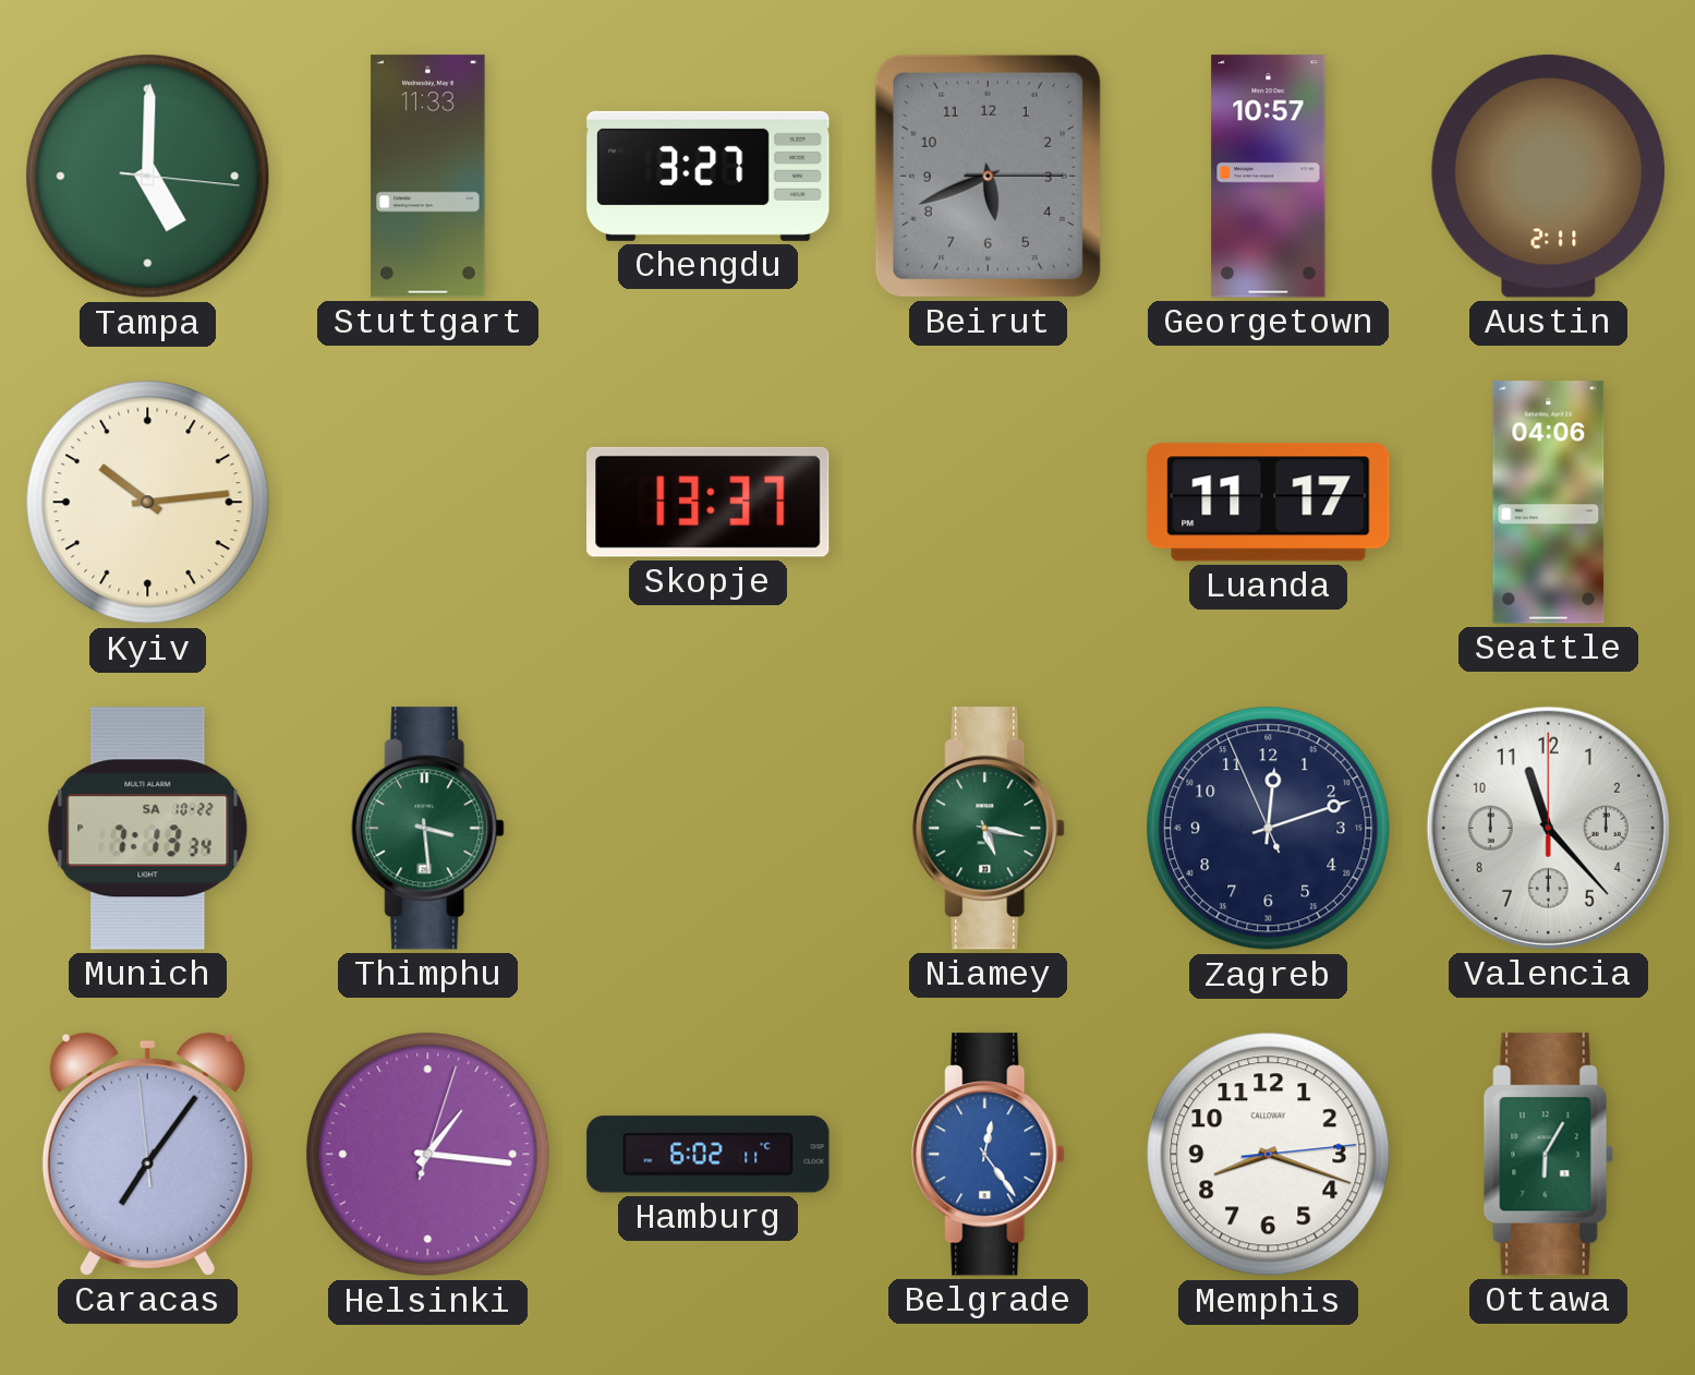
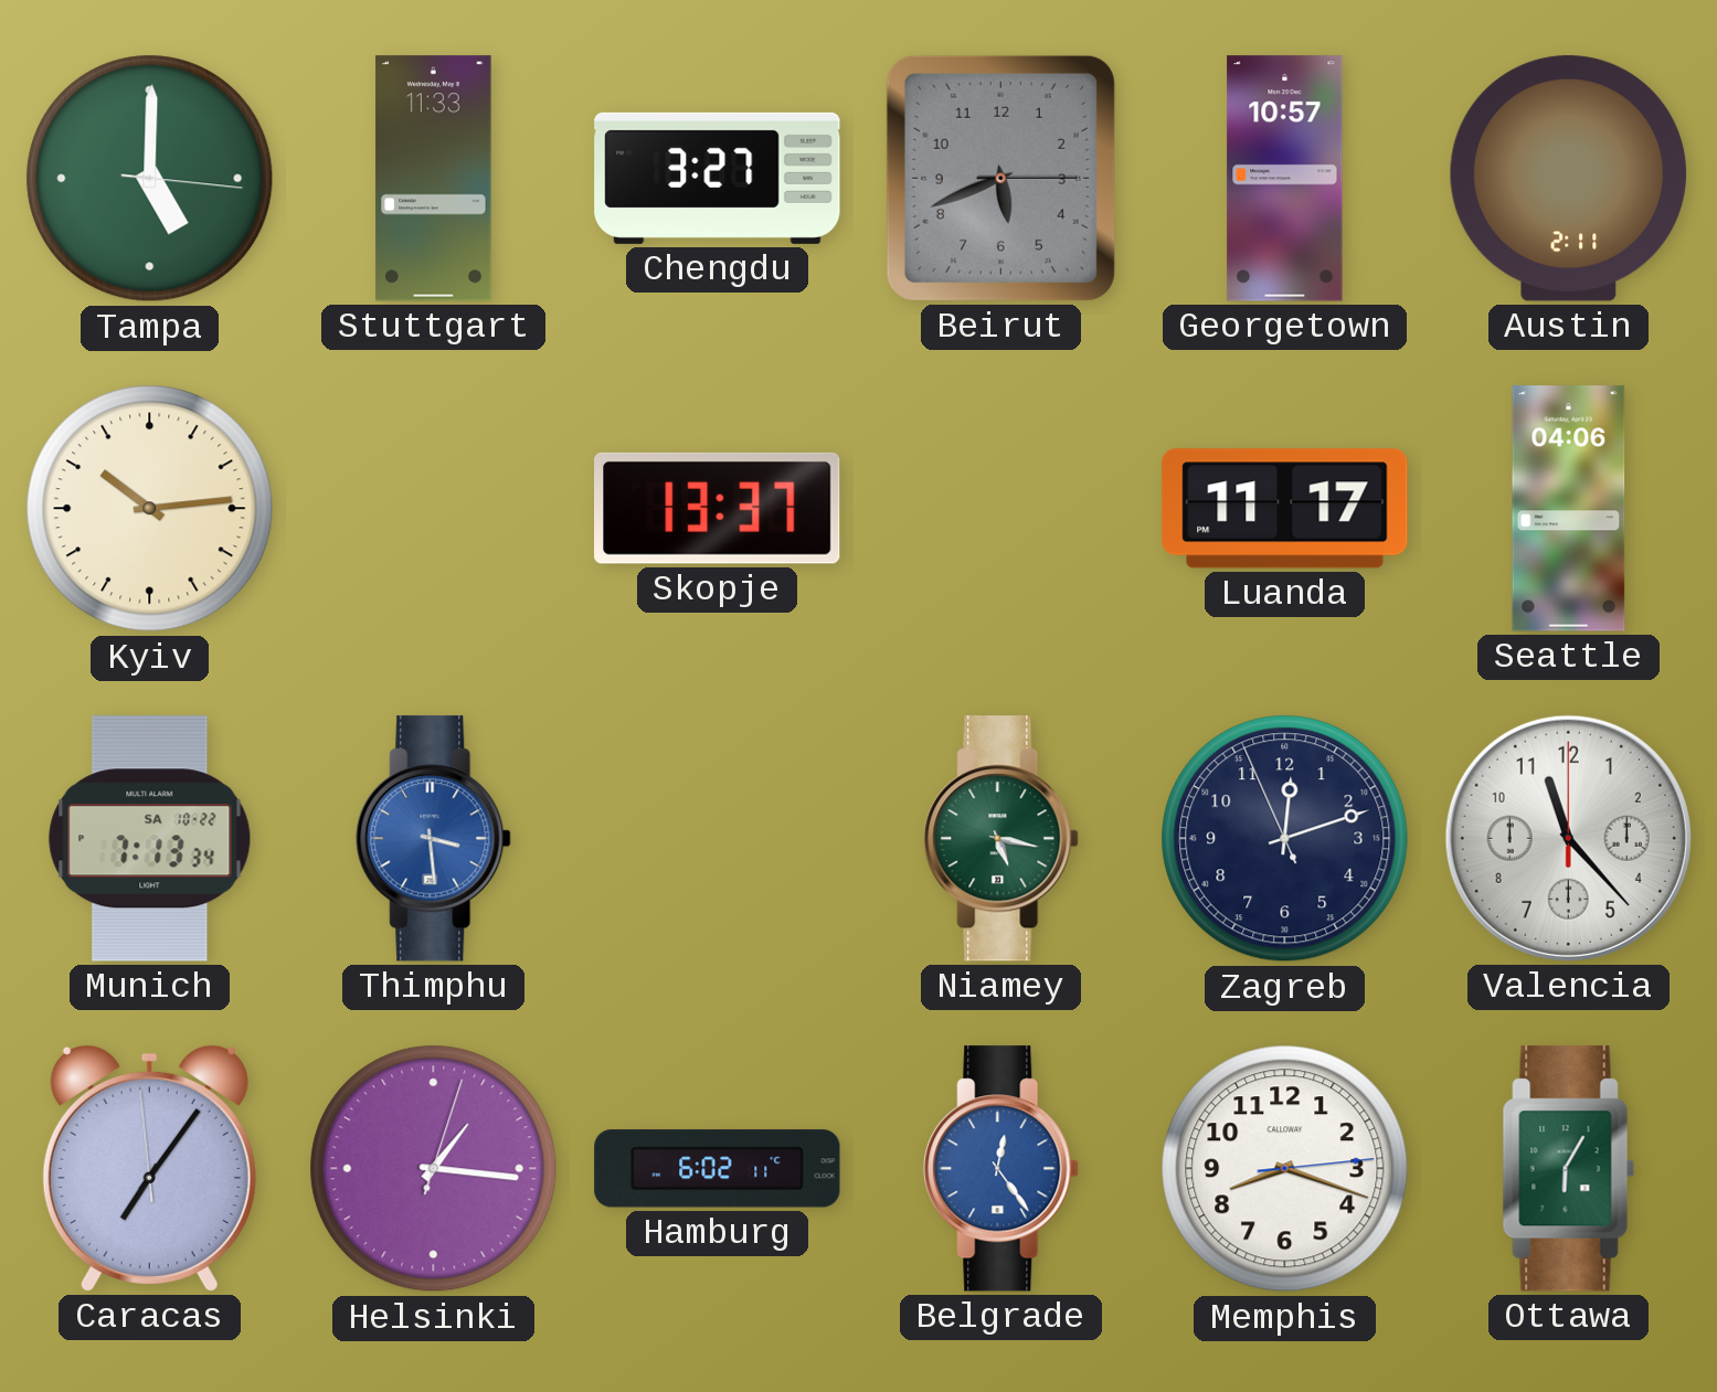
Thimphu dial: green -> blue (434, 839)
